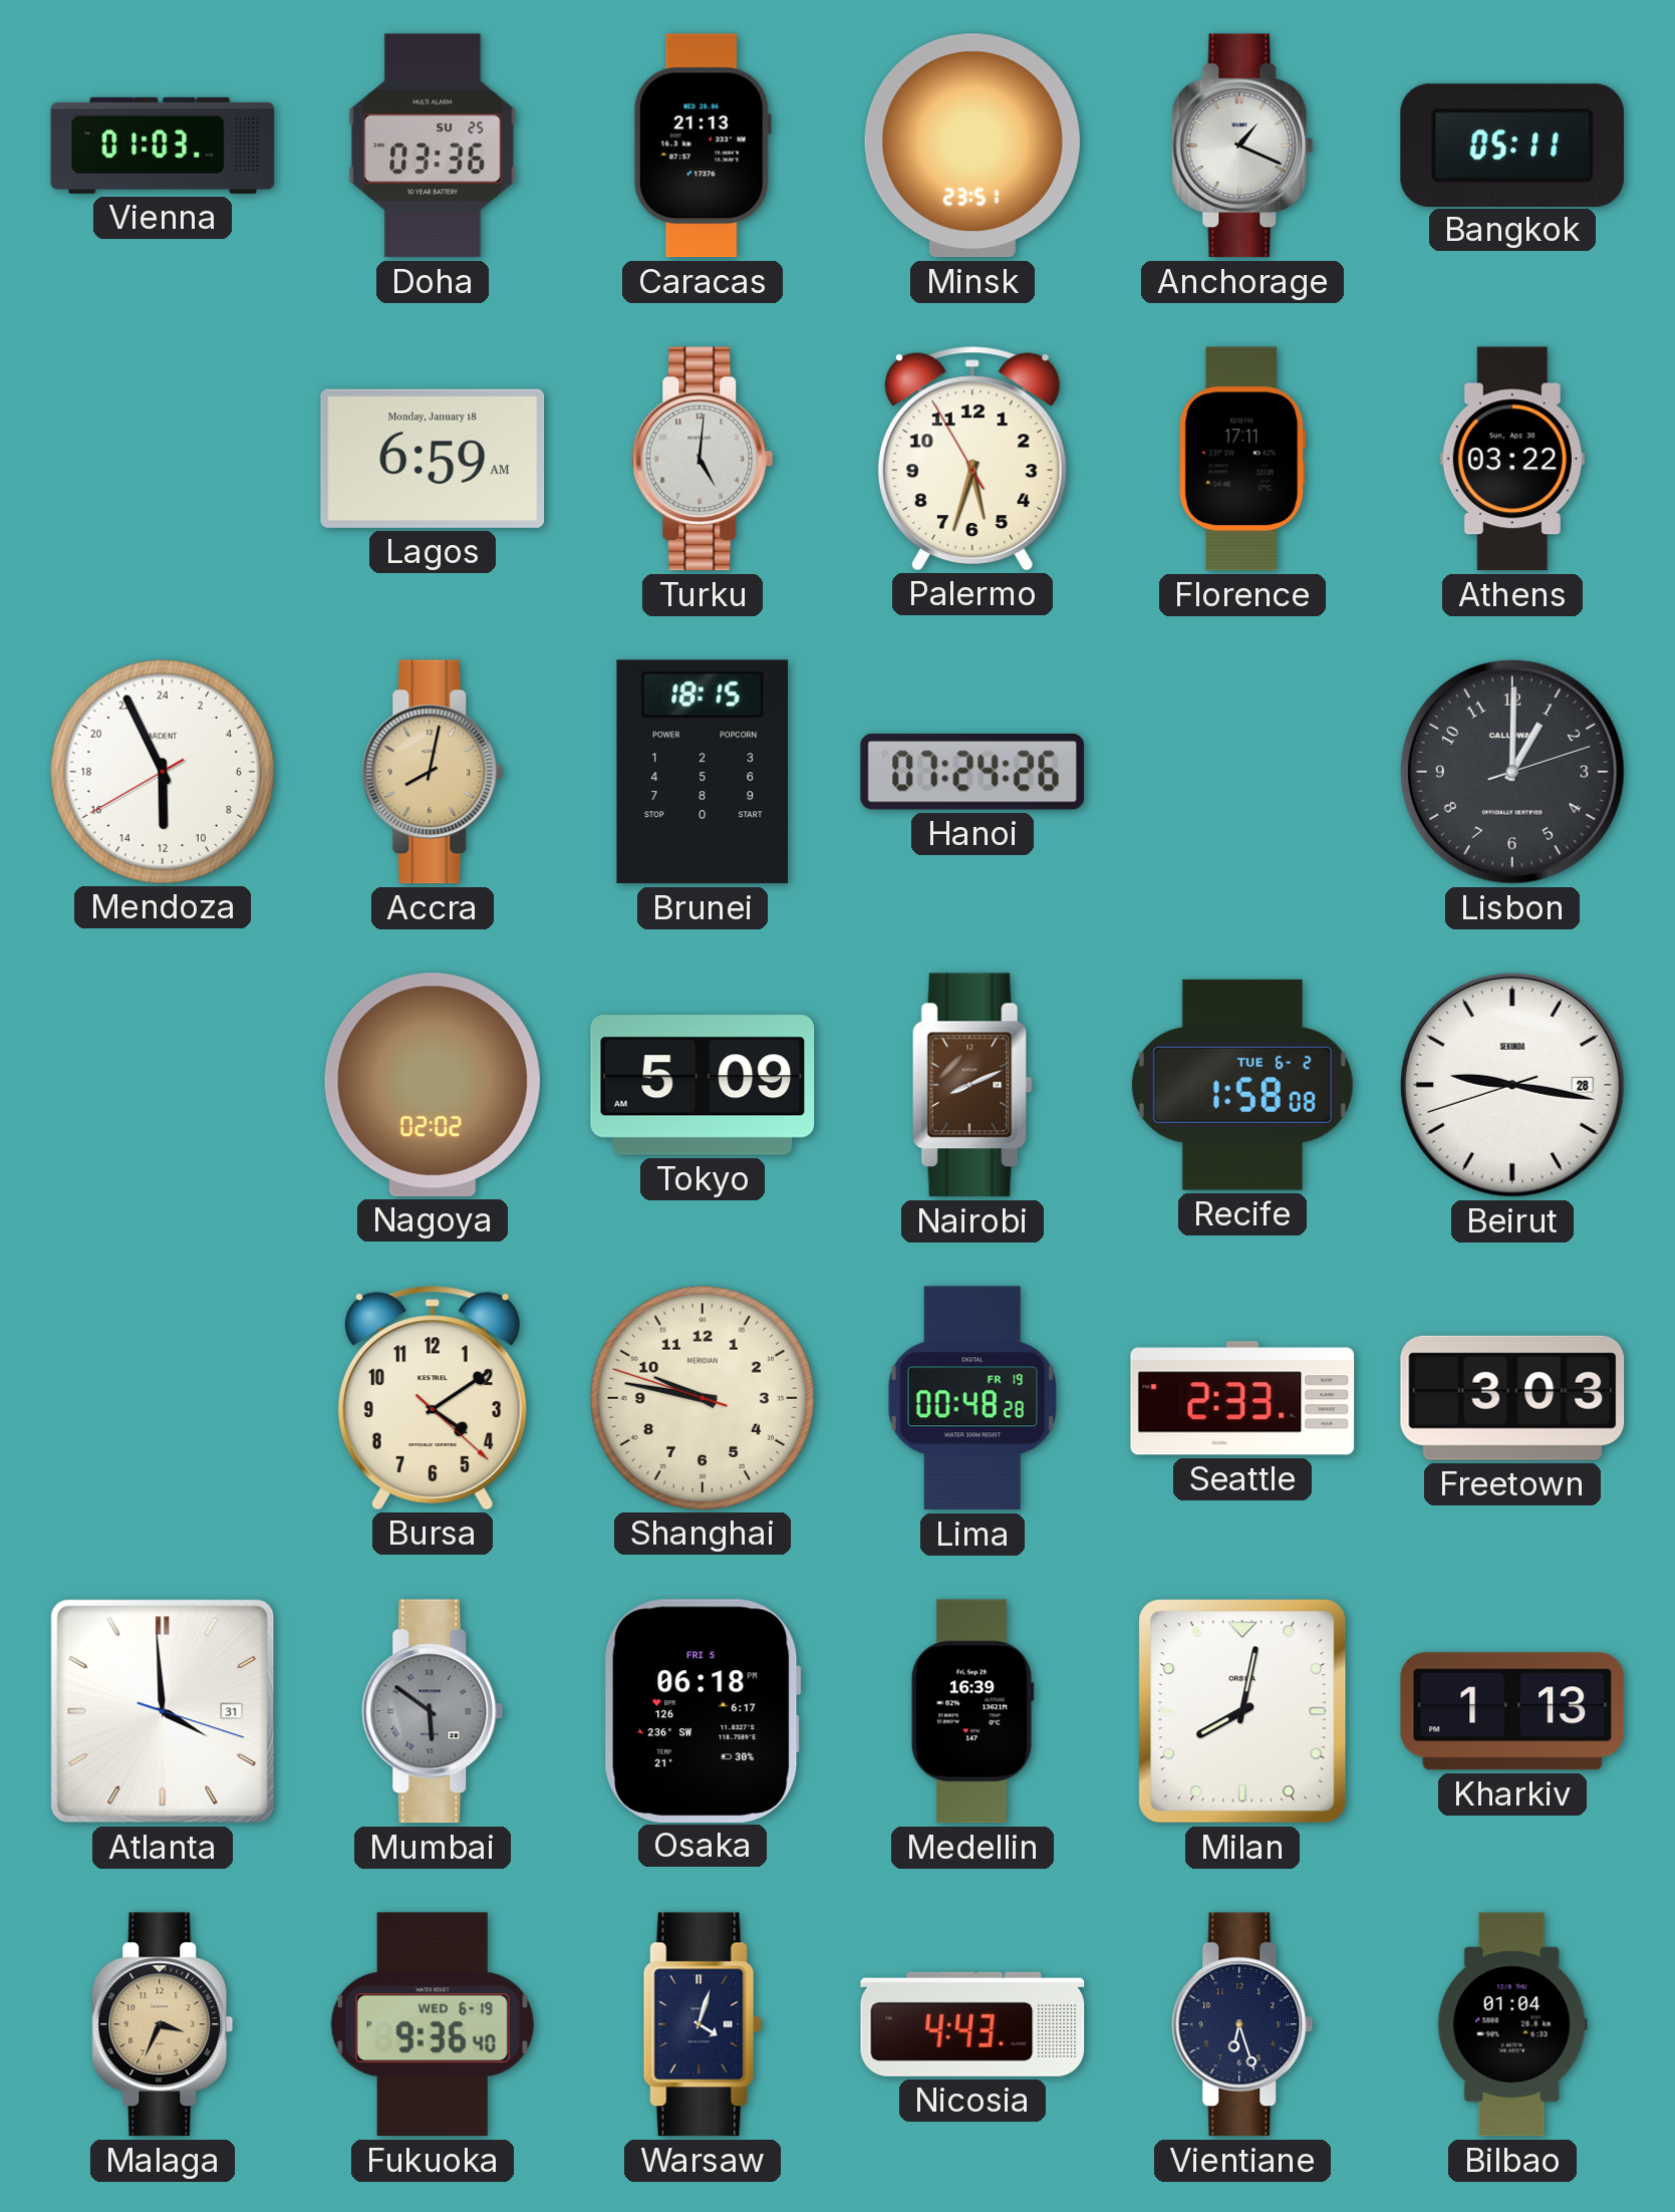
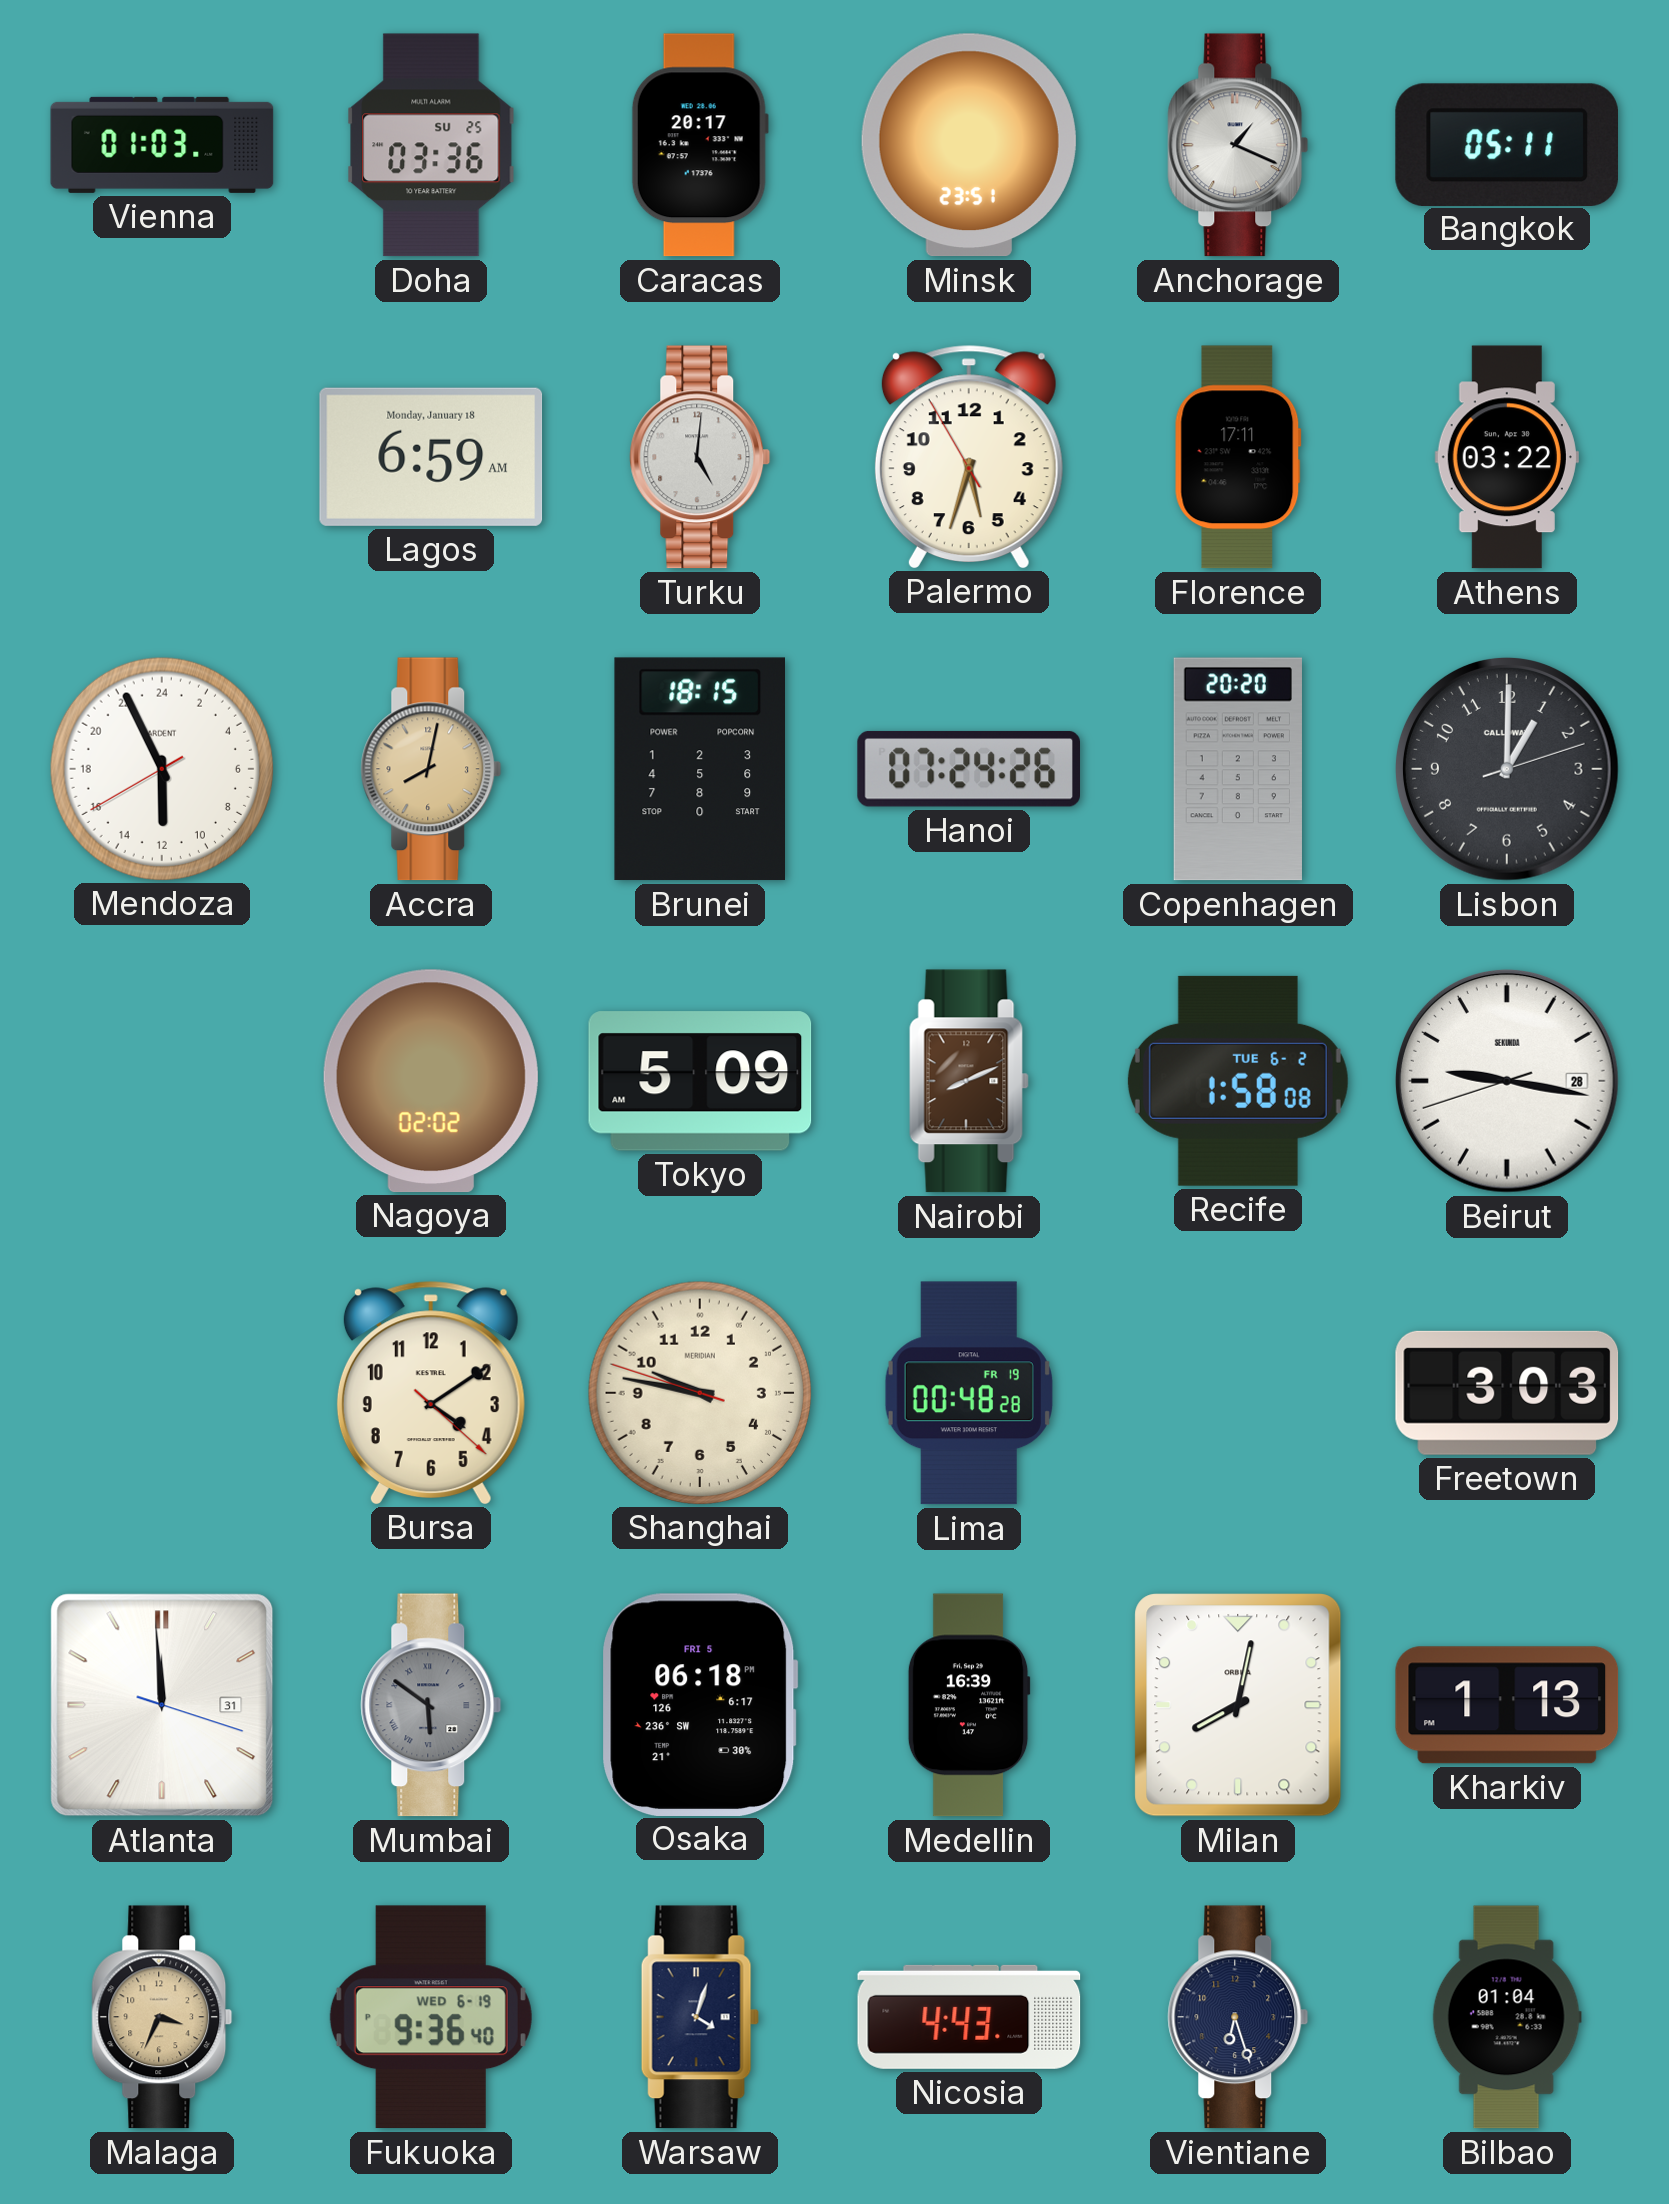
Caracas: 21:13 -> 20:17 (700, 145)
Copenhagen: none -> 20:20 (1238, 769)
Seattle: 2:33 -> none (1242, 1398)
Atlanta: 3:59 -> 11:59 (162, 1705)
